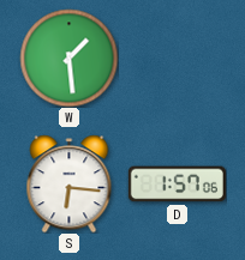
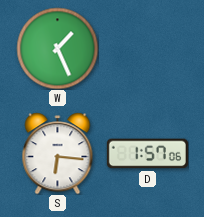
W: 1:29 -> 1:26 (57, 48)
